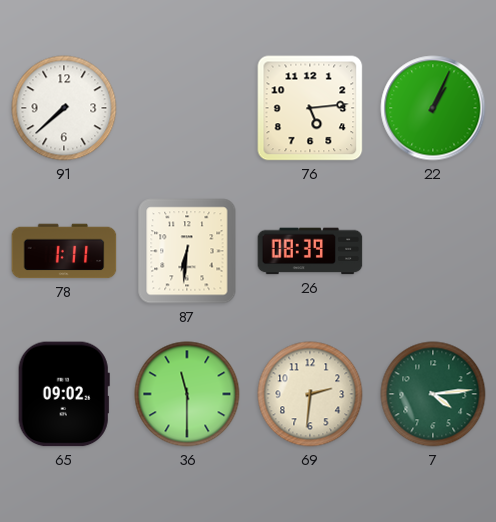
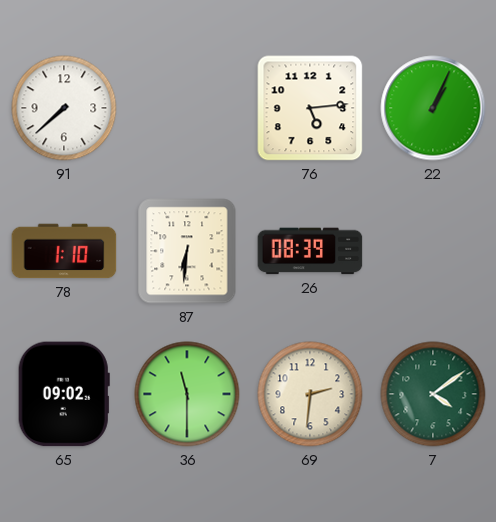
78: 1:11 -> 1:10 (64, 251)
7: 4:14 -> 4:09 (433, 394)
